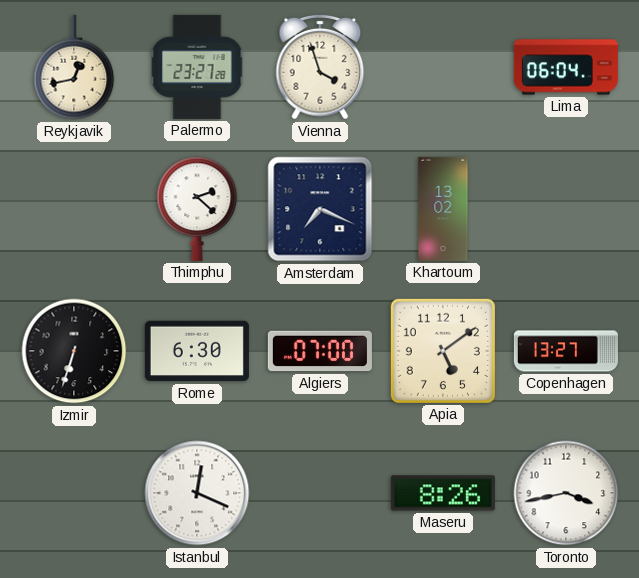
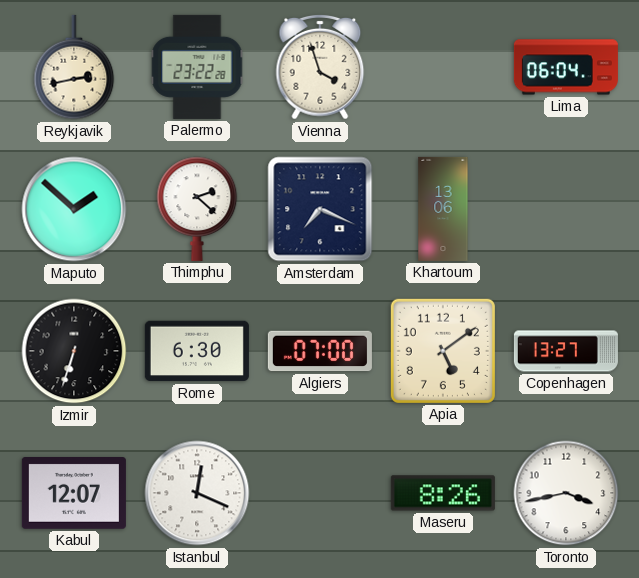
Reykjavik: 12:43 -> 2:43 (74, 67)
Palermo: 23:27 -> 23:22 (197, 67)
Maputo: none -> 1:52 (74, 209)
Khartoum: 13:02 -> 13:06 (443, 209)
Kabul: none -> 12:07 (74, 494)
